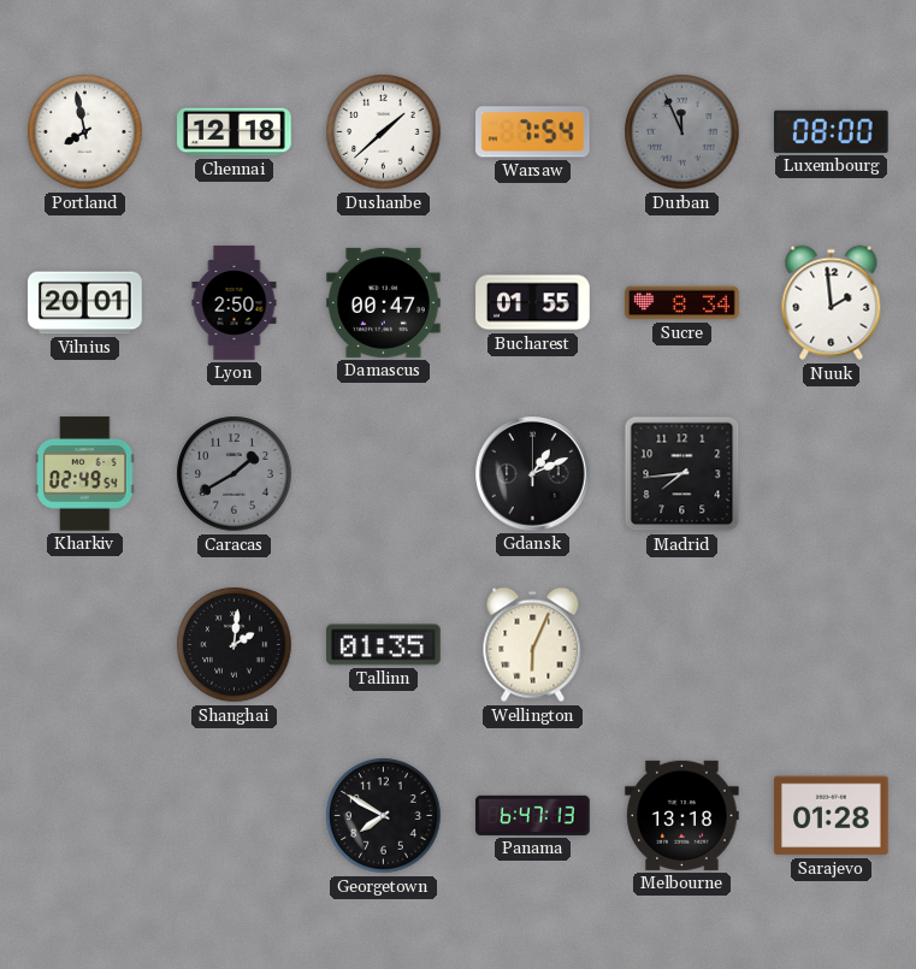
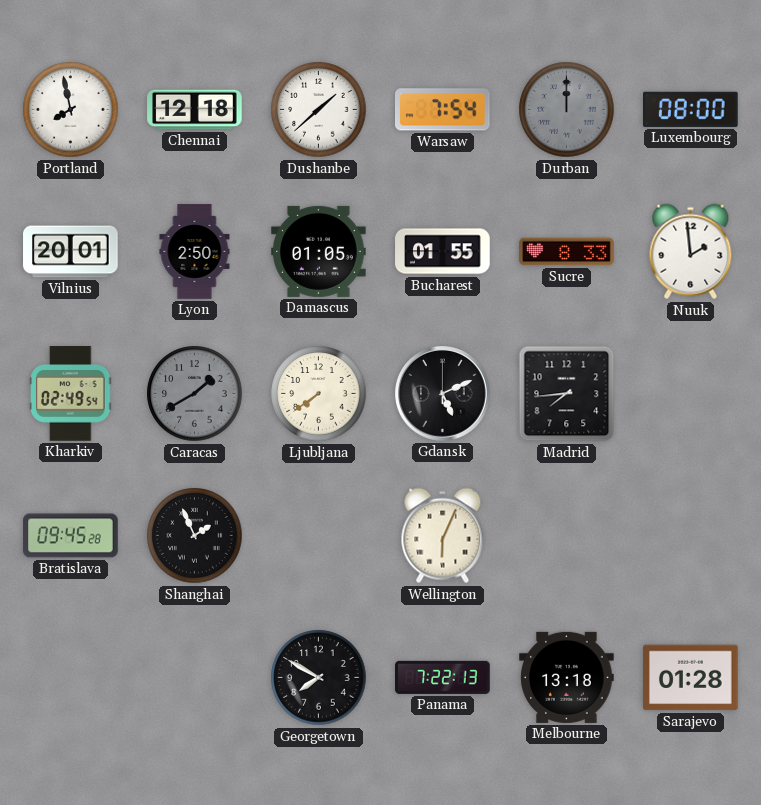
Durban: 11:56 -> 12:00 (567, 110)
Damascus: 00:47 -> 01:05 (319, 251)
Sucre: 8:34 -> 8:33 (567, 252)
Ljubljana: none -> 7:39 (319, 394)
Gdansk: 1:11 -> 5:11 (443, 394)
Bratislava: none -> 09:45 (71, 536)
Shanghai: 2:01 -> 1:56 (195, 536)
Tallinn: 01:35 -> none (384, 645)
Panama: 6:47 -> 7:22 (443, 677)
